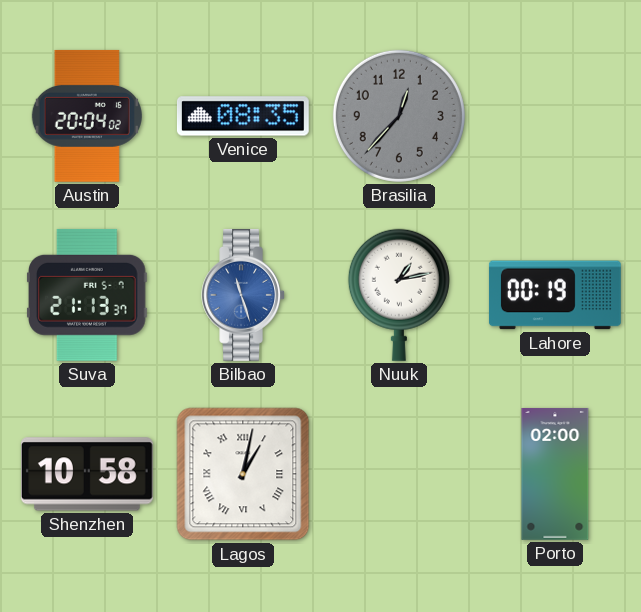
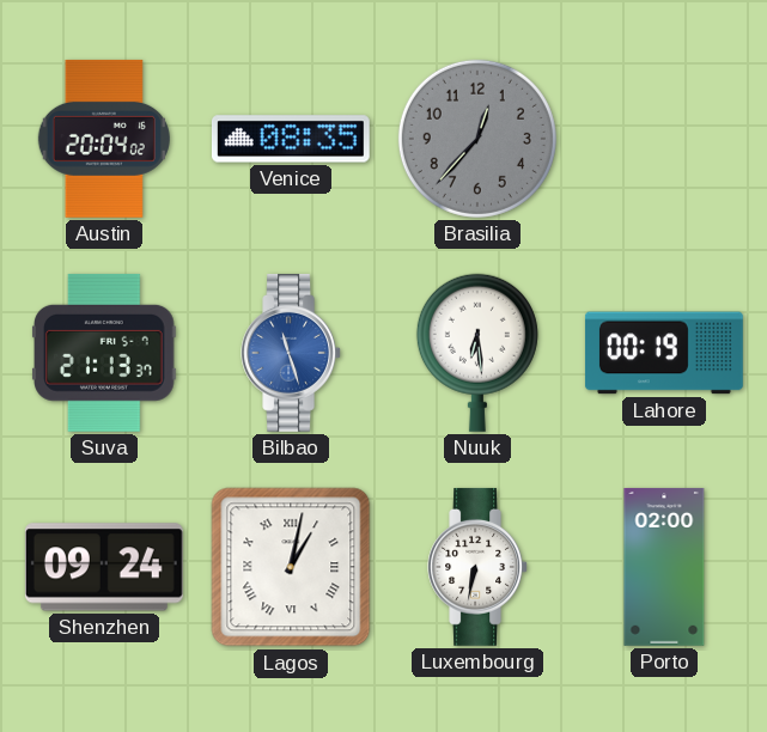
Nuuk: 1:13 -> 6:29 (477, 353)
Shenzhen: 10:58 -> 09:24 (104, 567)
Luxembourg: none -> 6:32 (477, 567)
